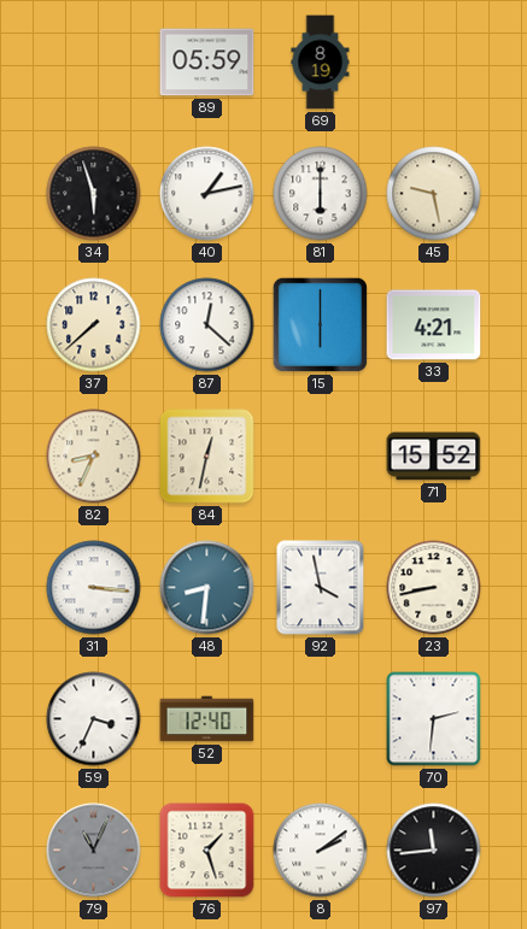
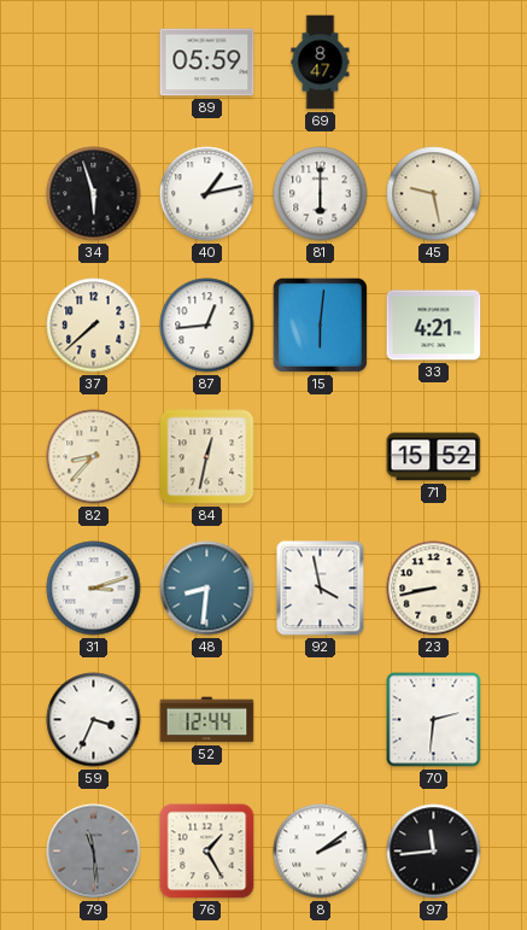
69: 8:19 -> 8:47 (321, 63)
87: 12:22 -> 12:44 (207, 326)
15: 6:00 -> 6:01 (320, 324)
82: 8:34 -> 8:37 (94, 457)
31: 3:16 -> 3:12 (94, 589)
52: 12:40 -> 12:44 (207, 720)
79: 11:04 -> 11:29 (94, 852)
76: 1:27 -> 1:25 (207, 852)
